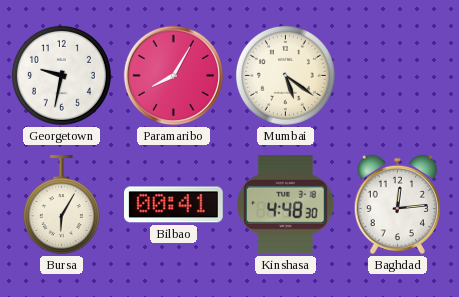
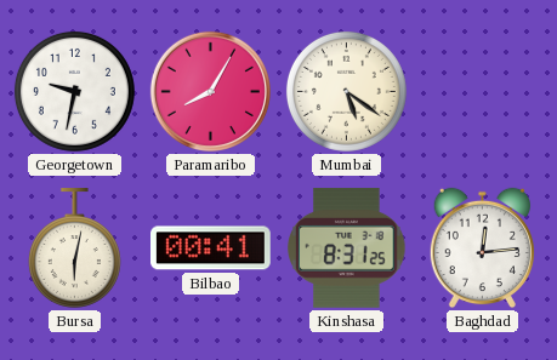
Bursa: 6:05 -> 6:02 (74, 248)
Kinshasa: 4:48 -> 8:31 (347, 248)
